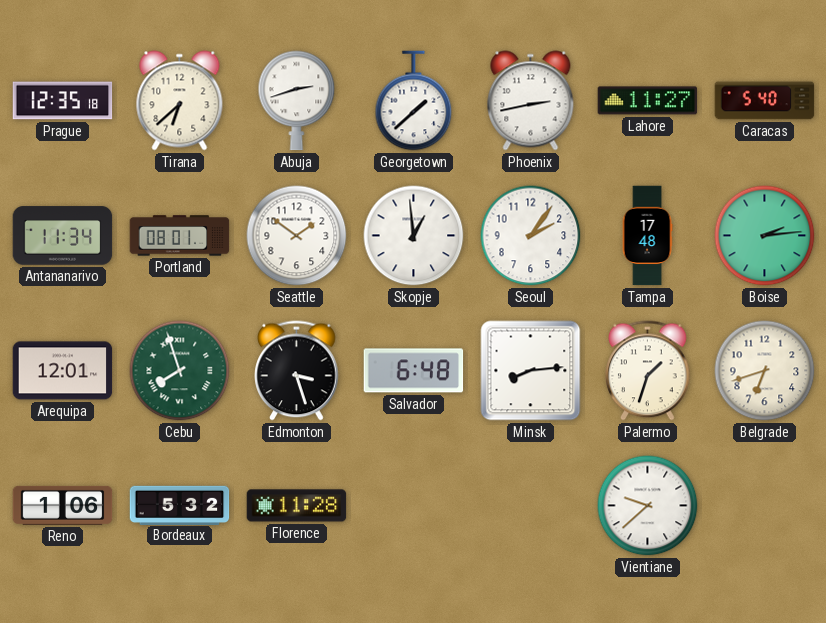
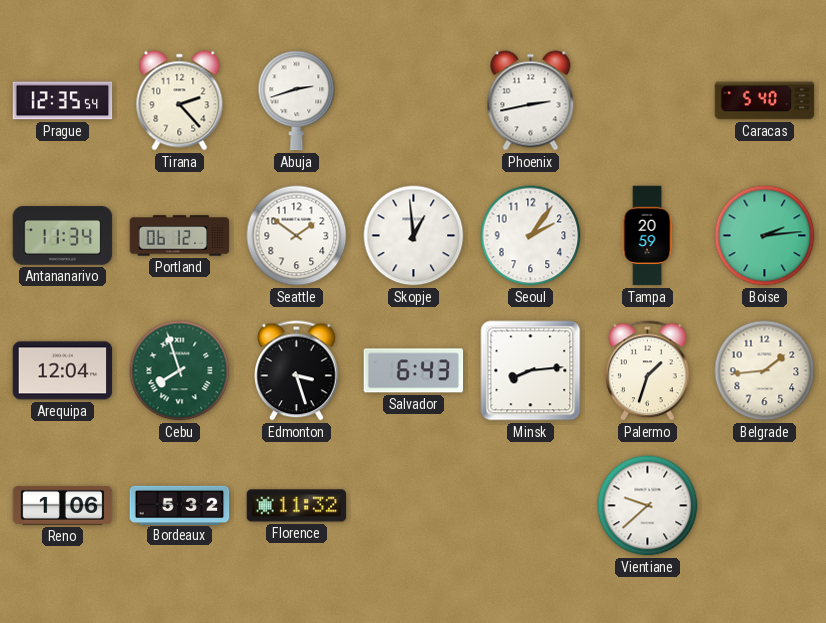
Prague: 12:35:18 -> 12:35:54 (63, 101)
Tirana: 6:38 -> 2:23 (180, 101)
Georgetown: 1:38 -> none (414, 101)
Lahore: 11:27 -> none (648, 101)
Portland: 08:01 -> 06:12 (180, 236)
Tampa: 17:48 -> 20:59 (647, 236)
Arequipa: 12:01 -> 12:04 (63, 371)
Salvador: 6:48 -> 6:43 (414, 371)
Belgrade: 6:42 -> 1:44 (765, 371)
Florence: 11:28 -> 11:32 (297, 506)
